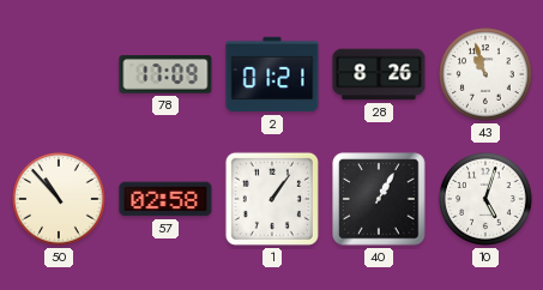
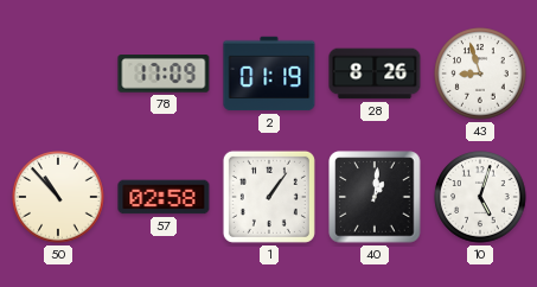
2: 01:21 -> 01:19 (269, 74)
43: 10:57 -> 8:57 (480, 74)
40: 1:05 -> 1:01 (375, 197)
